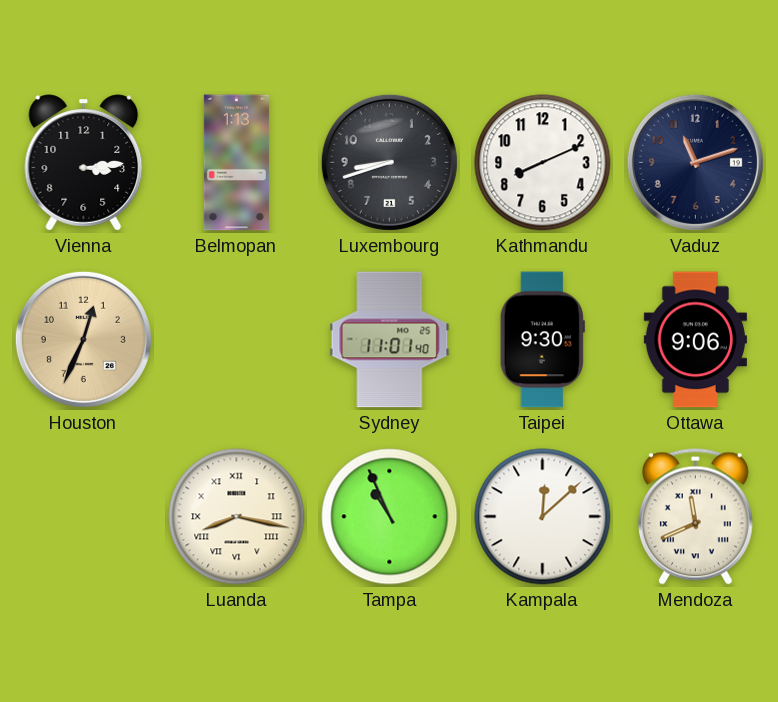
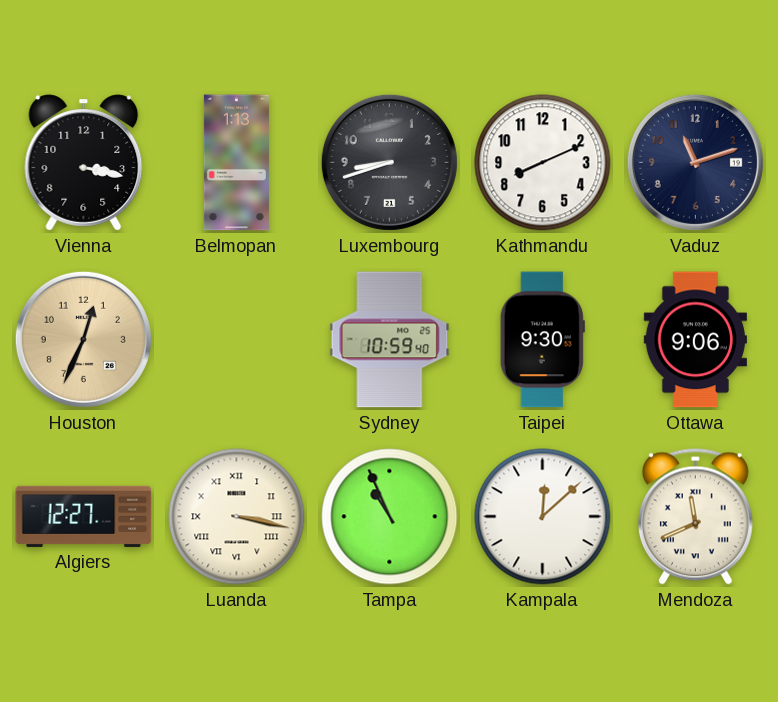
Vienna: 3:14 -> 3:17 (84, 163)
Sydney: 11:01 -> 10:59 (390, 340)
Algiers: none -> 12:27 (84, 516)
Luanda: 8:17 -> 3:17 (237, 517)
